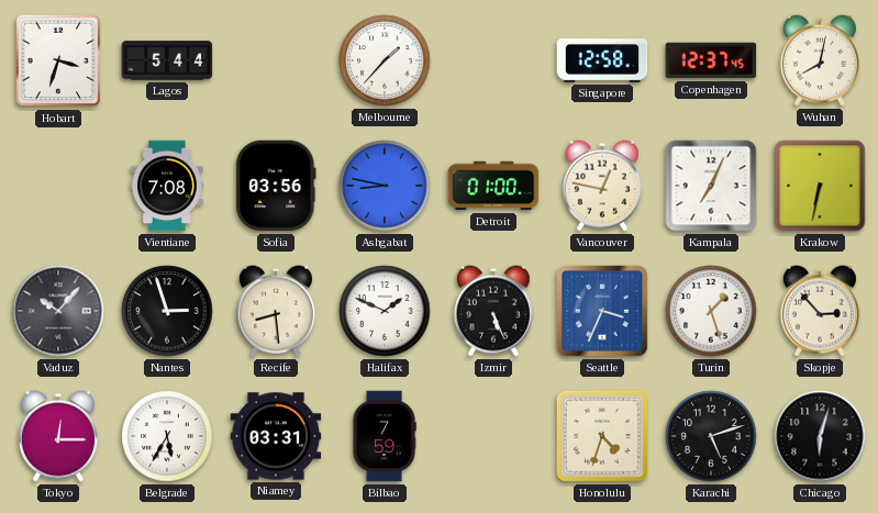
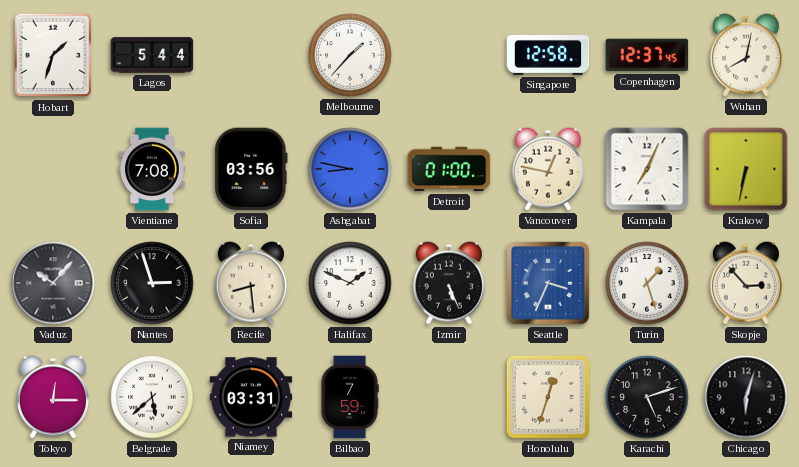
Hobart: 3:33 -> 1:33 (53, 55)
Belgrade: 5:35 -> 5:38 (152, 397)
Honolulu: 4:33 -> 12:33 (548, 397)
